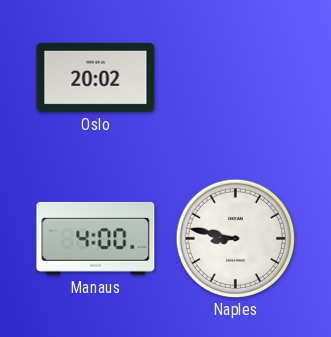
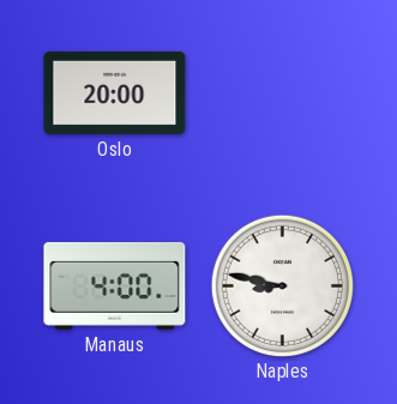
Oslo: 20:02 -> 20:00 (115, 92)
